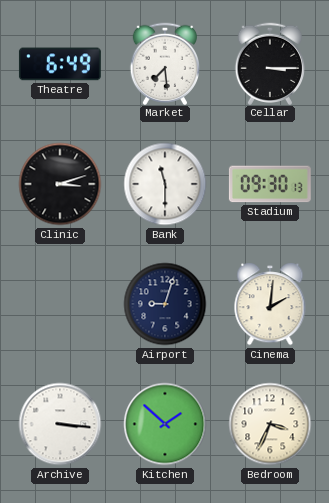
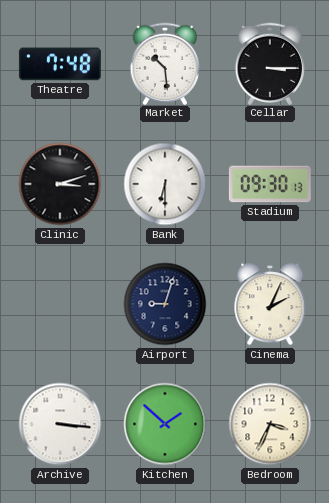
Theatre: 6:49 -> 7:48 (60, 64)
Market: 7:29 -> 10:29 (164, 63)
Bank: 11:30 -> 6:30 (165, 184)
Cinema: 2:01 -> 2:04 (270, 304)
